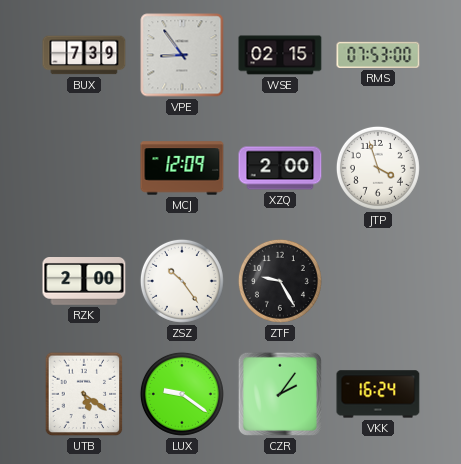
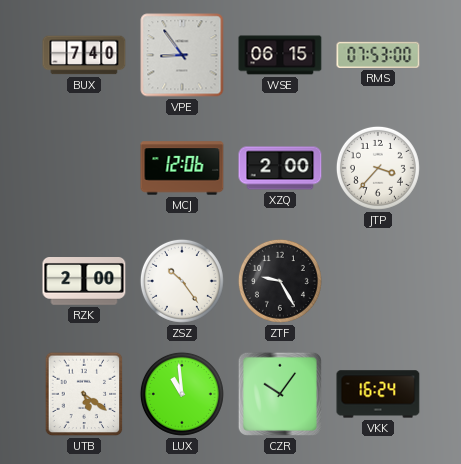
BUX: 7:39 -> 7:40 (84, 55)
WSE: 02:15 -> 06:15 (280, 55)
MCJ: 12:09 -> 12:06 (182, 168)
JTP: 3:57 -> 3:37 (378, 168)
LUX: 9:21 -> 10:59 (182, 394)
CZR: 2:06 -> 10:06 (280, 394)
